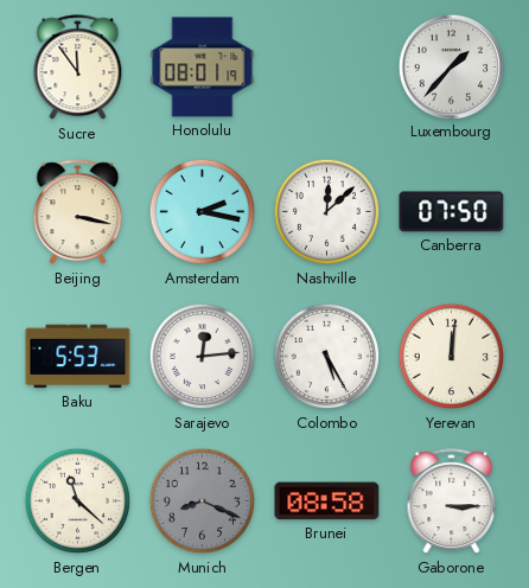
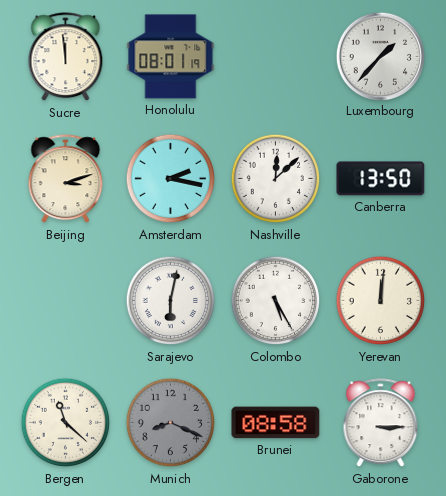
Sucre: 11:54 -> 11:59 (66, 57)
Beijing: 3:17 -> 3:12 (66, 179)
Canberra: 07:50 -> 13:50 (381, 179)
Baku: 5:53 -> none (78, 357)
Sarajevo: 12:14 -> 6:02 (171, 301)
